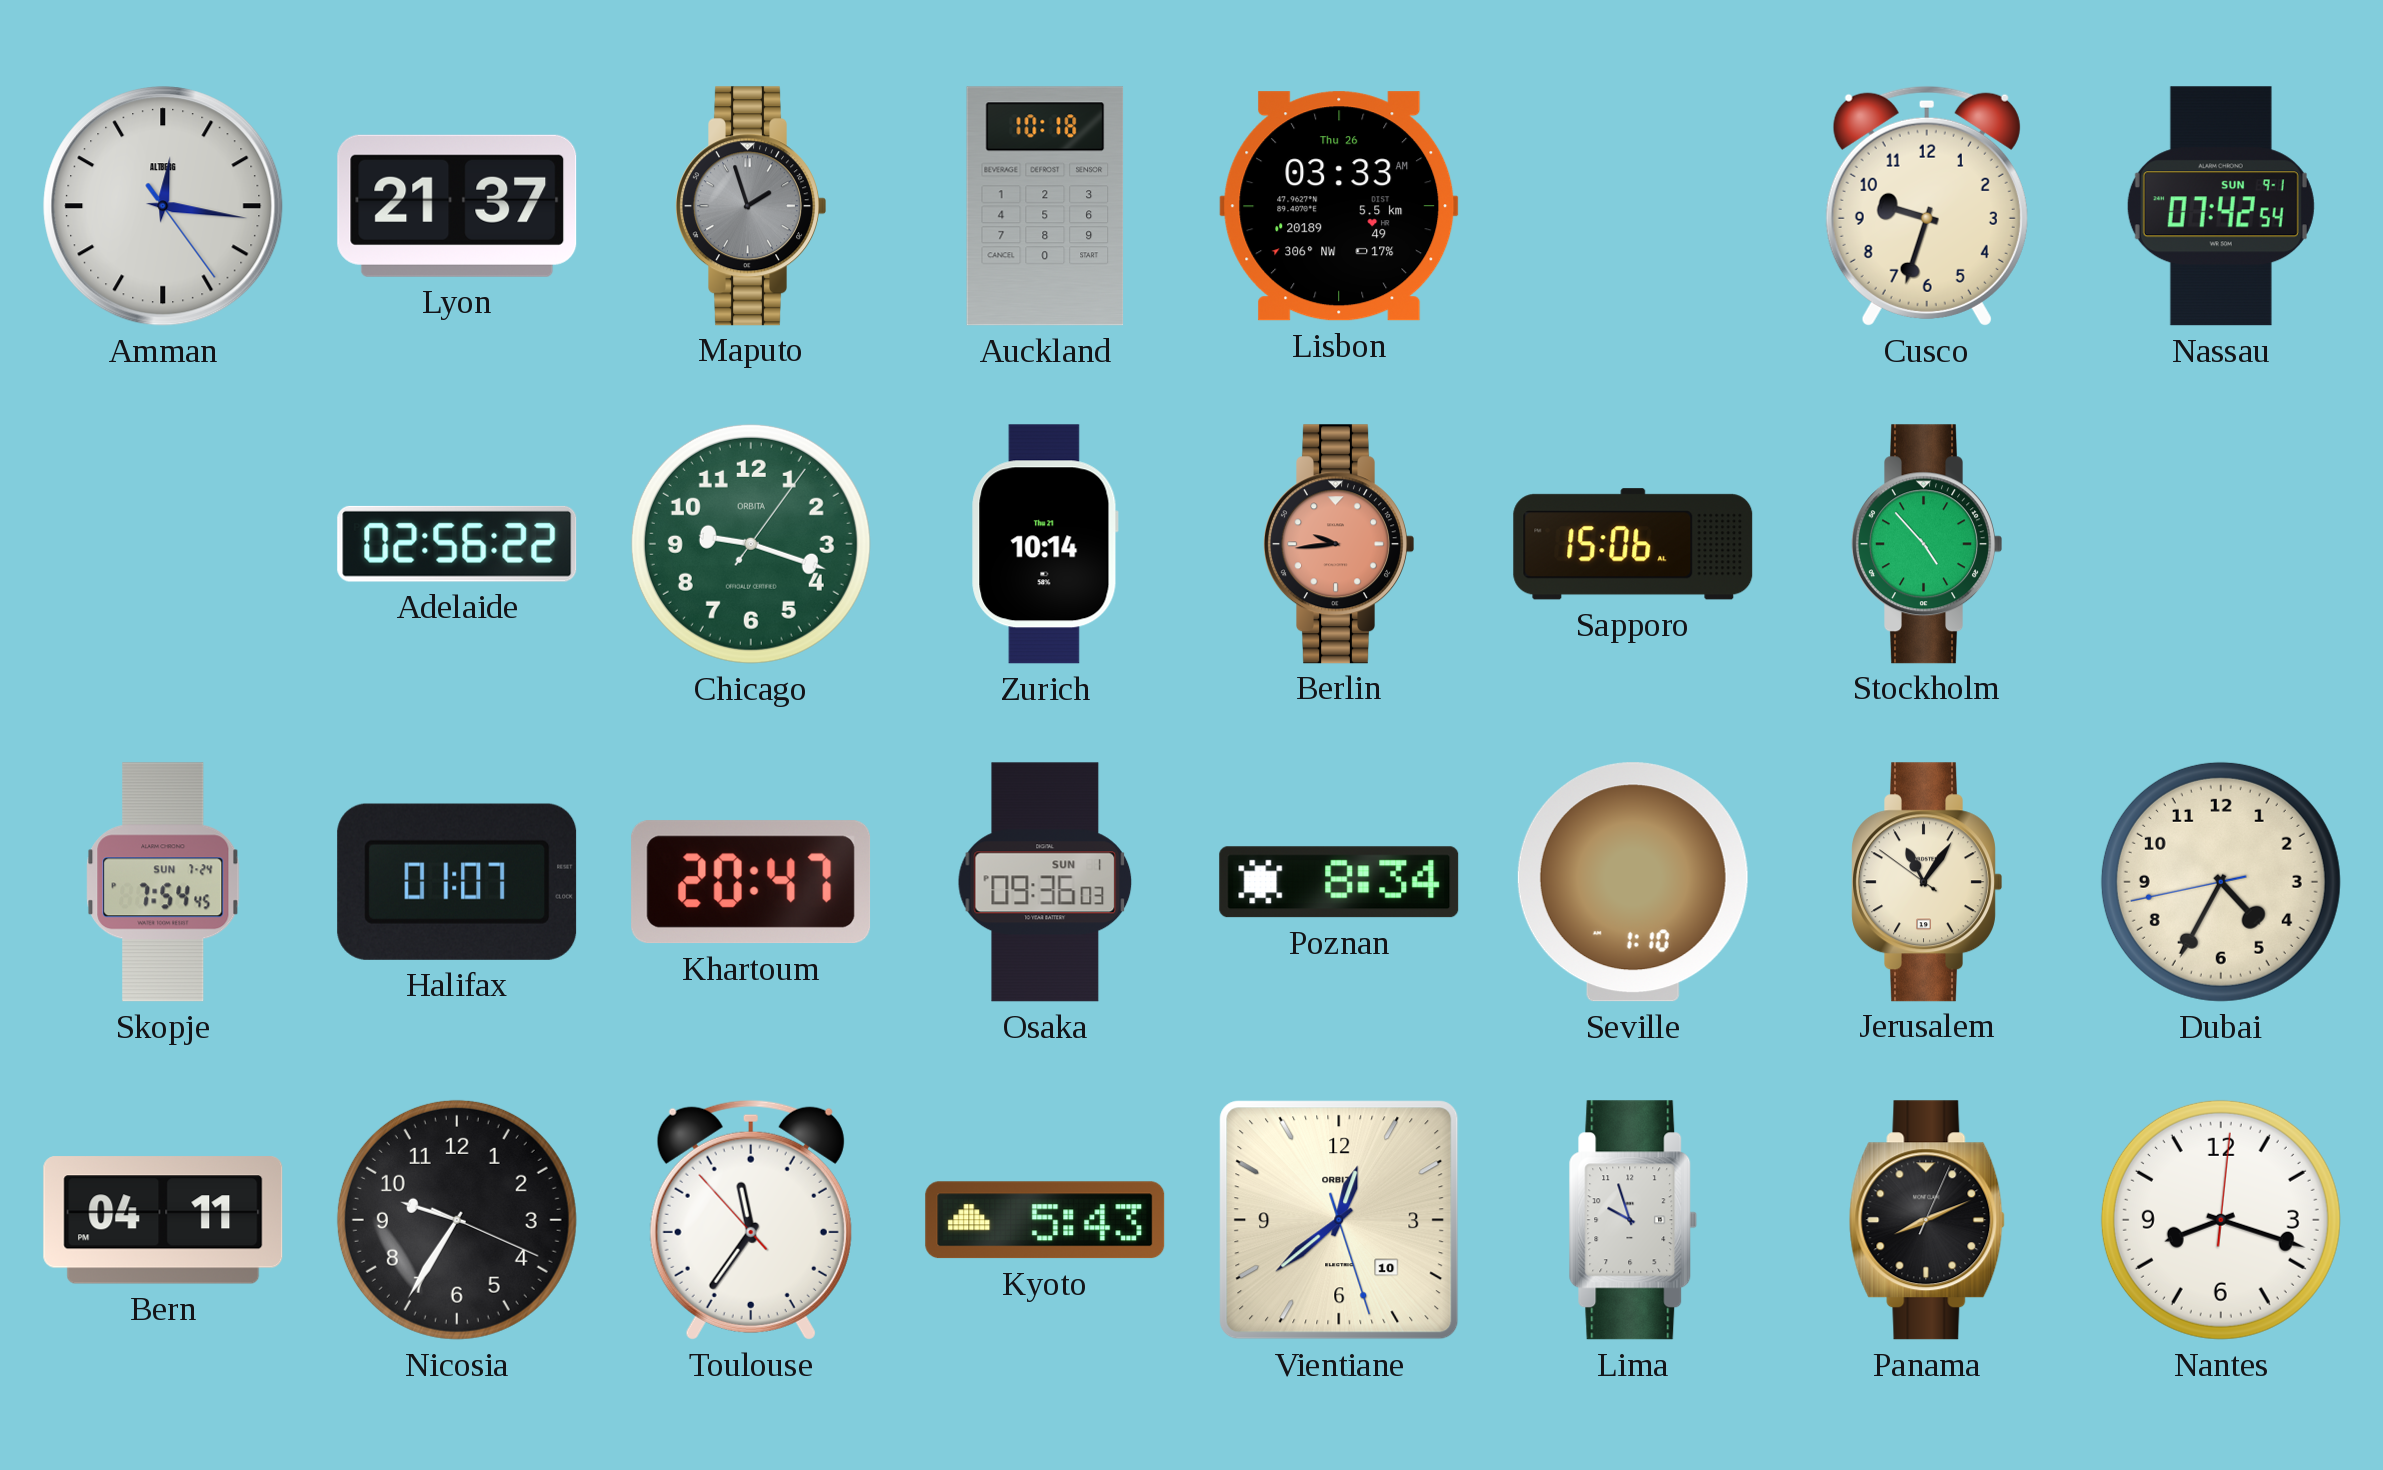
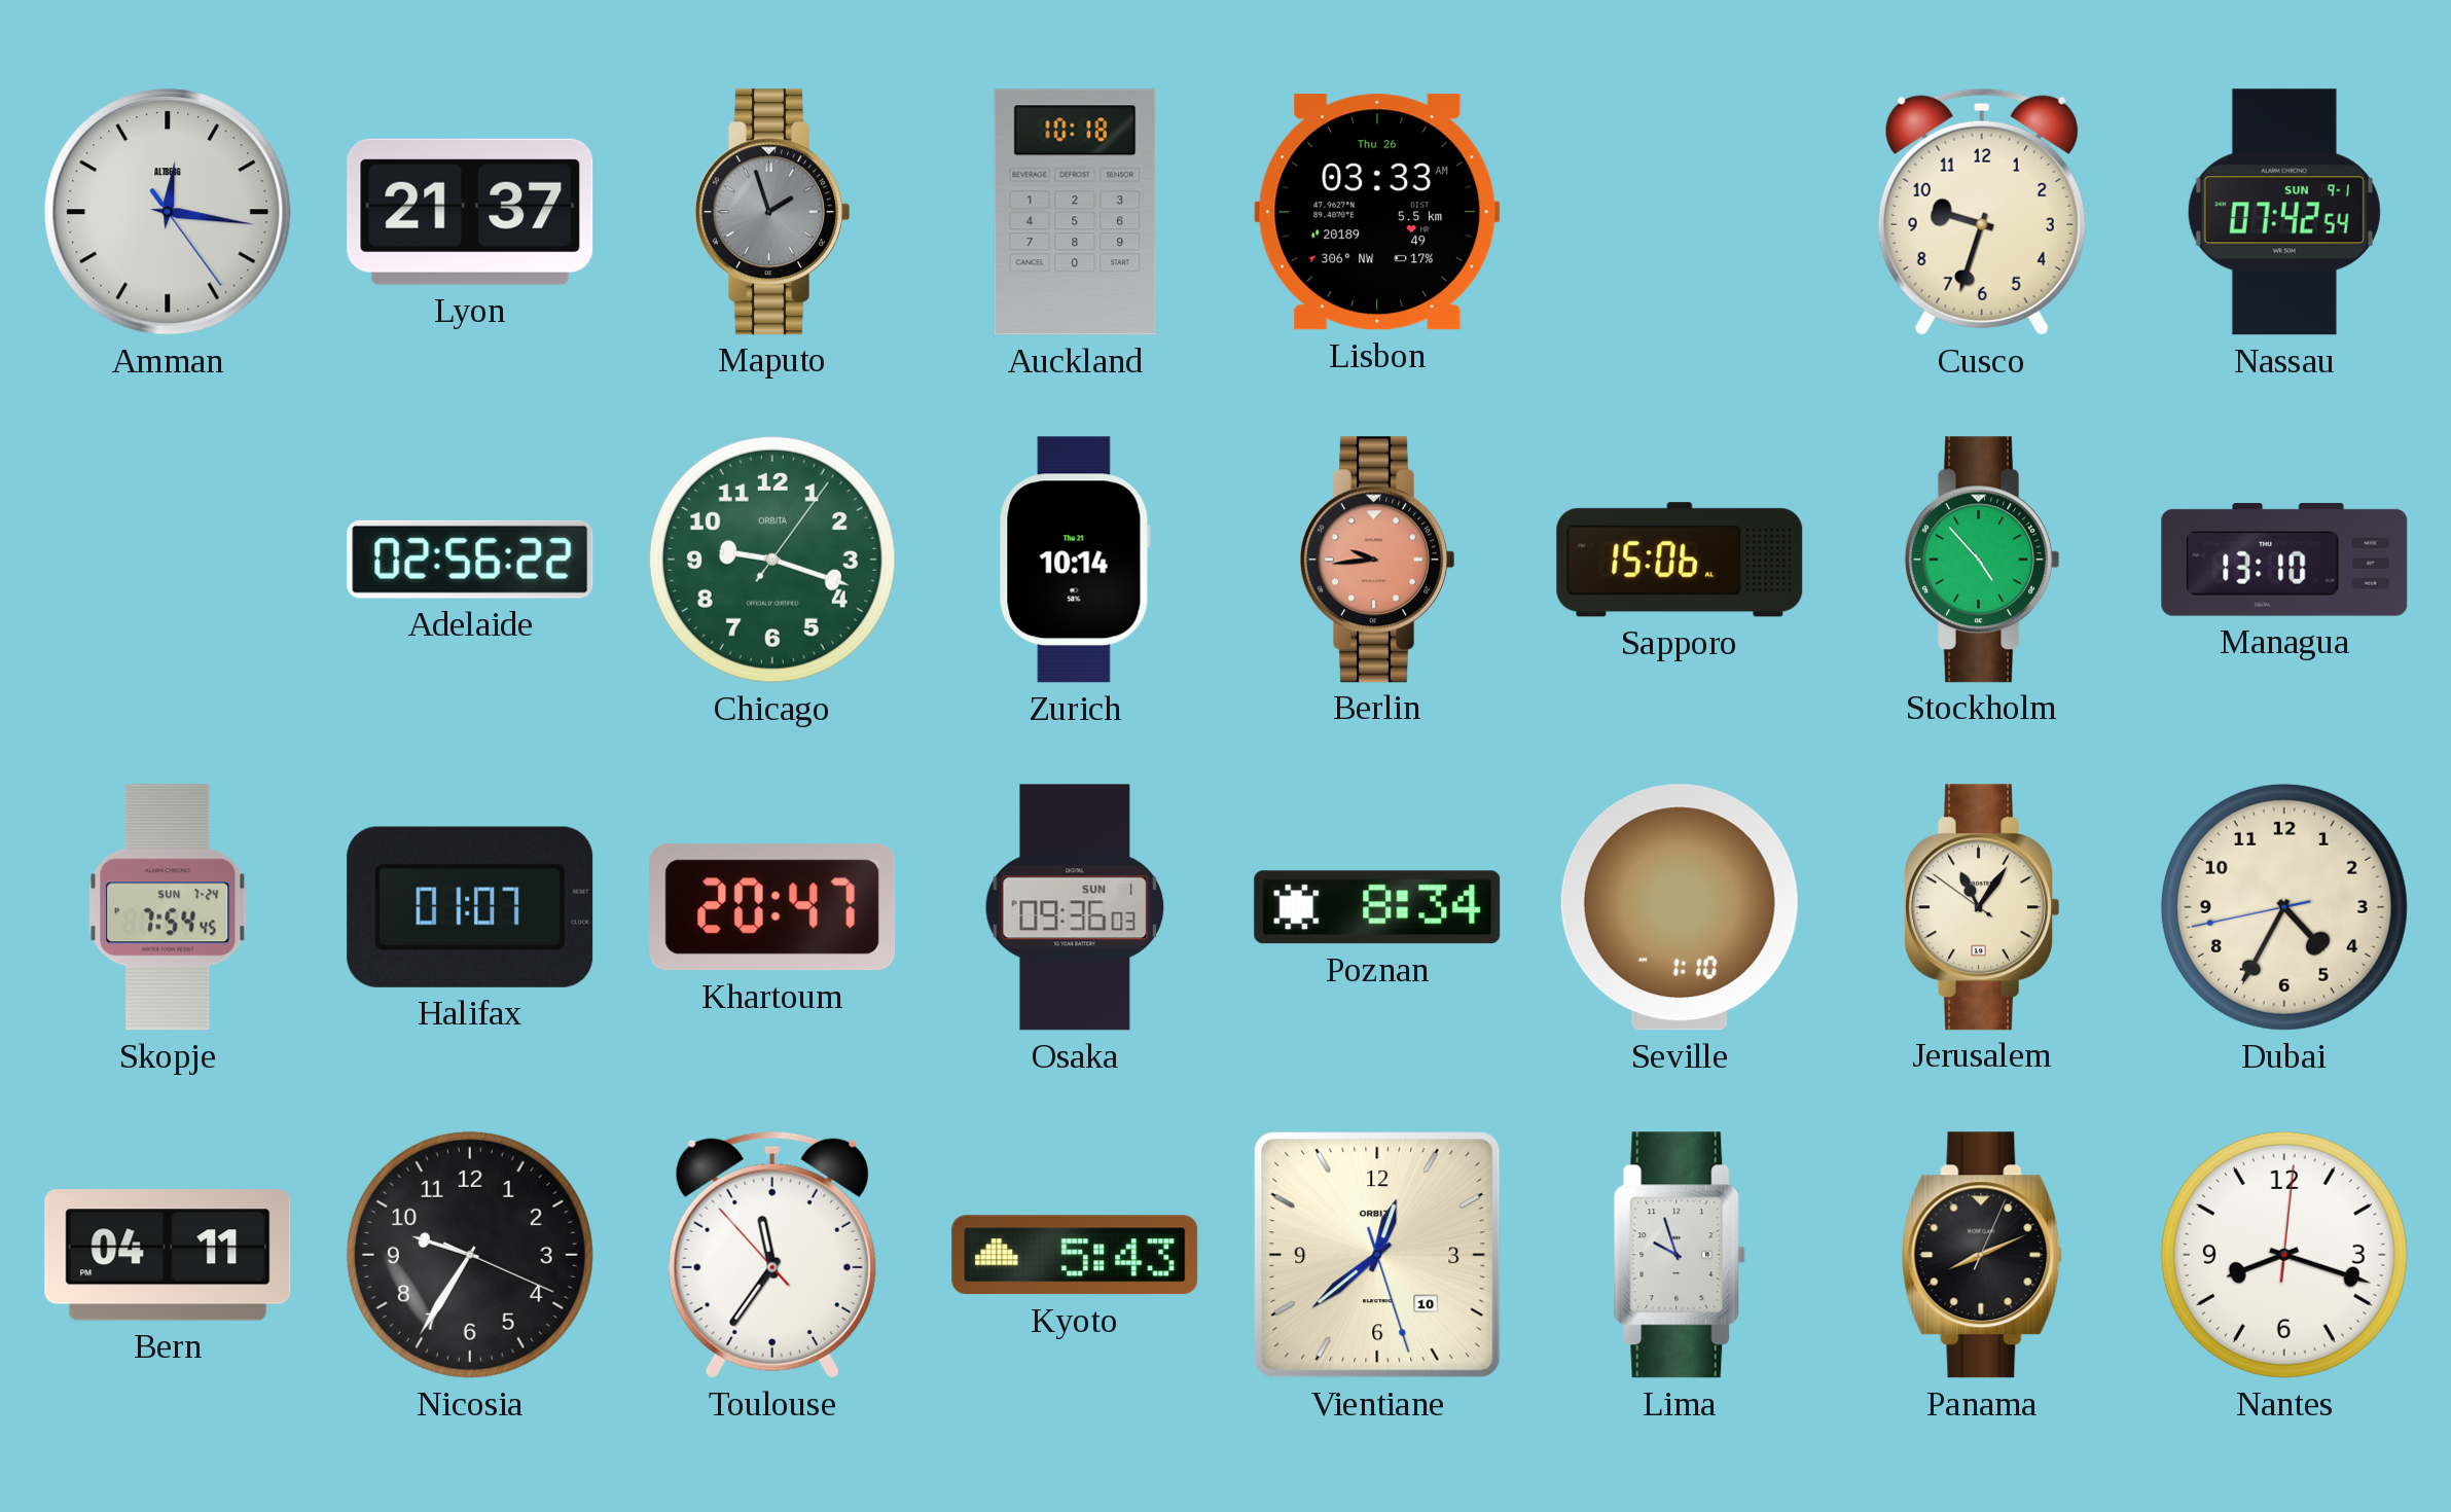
Managua: none -> 13:10 (2284, 560)
